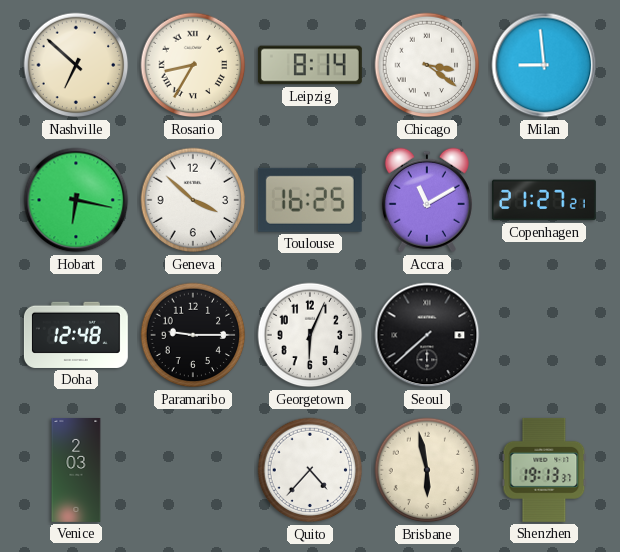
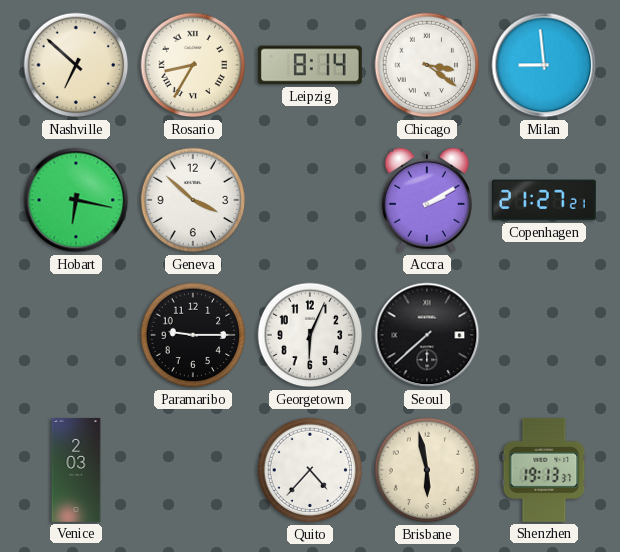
Toulouse: 16:25 -> none (310, 200)
Accra: 11:10 -> 2:10 (427, 200)
Doha: 12:48 -> none (76, 335)
